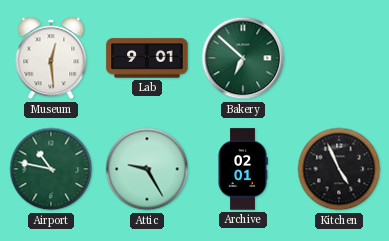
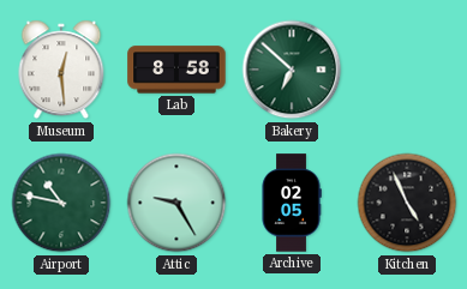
Lab: 9:01 -> 8:58 (176, 70)
Archive: 02:01 -> 02:05 (292, 203)
